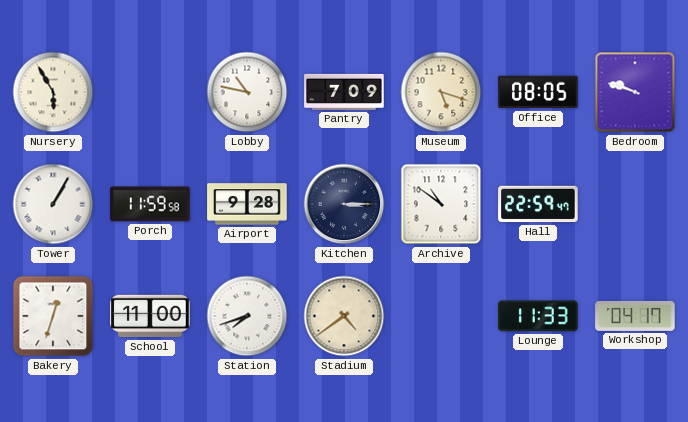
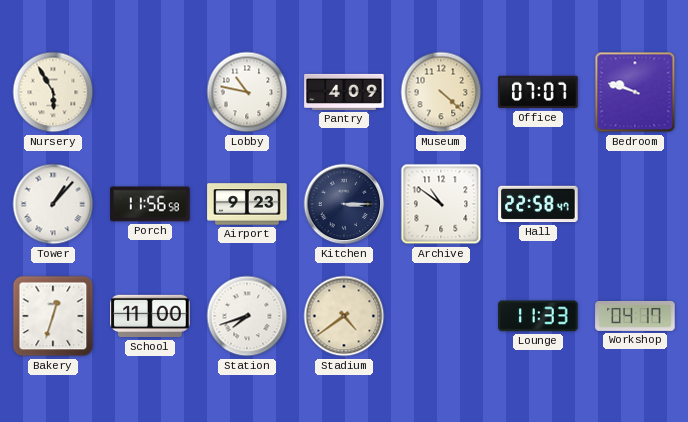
Pantry: 7:09 -> 4:09 (344, 92)
Museum: 5:18 -> 4:22 (441, 92)
Office: 08:05 -> 07:07 (538, 92)
Tower: 1:05 -> 1:07 (53, 204)
Porch: 11:59 -> 11:56 (150, 204)
Airport: 9:28 -> 9:23 (247, 204)
Hall: 22:59 -> 22:58 (538, 204)
